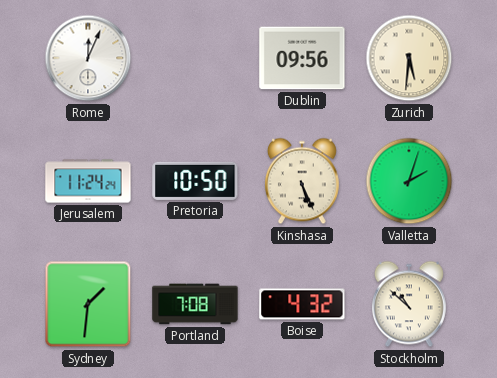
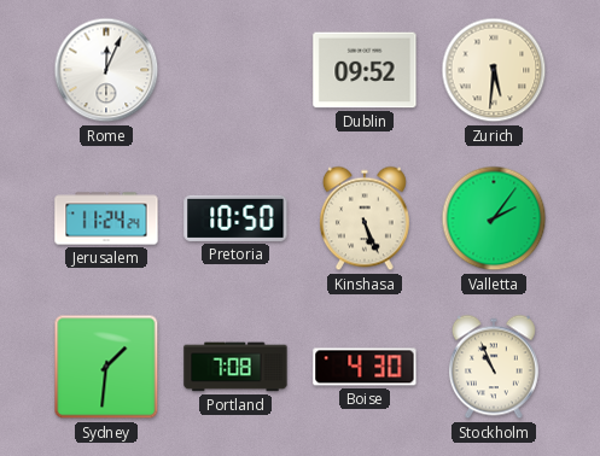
Dublin: 09:56 -> 09:52 (365, 70)
Valletta: 2:03 -> 2:06 (494, 218)
Boise: 4:32 -> 4:30 (365, 367)
Stockholm: 10:52 -> 10:56 (494, 367)
